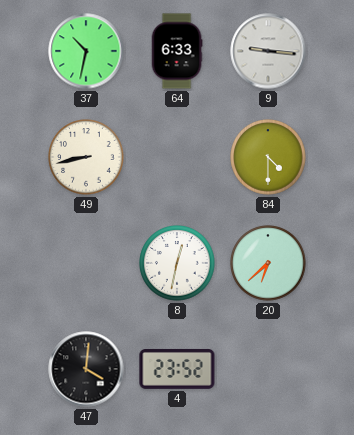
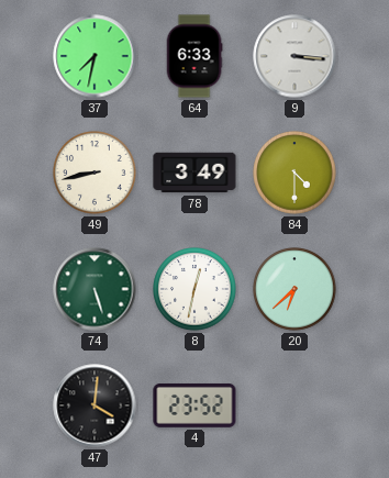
37: 10:32 -> 7:32 (95, 56)
9: 9:16 -> 3:16 (294, 56)
78: none -> 3:49 (194, 173)
74: none -> 5:27 (95, 289)
